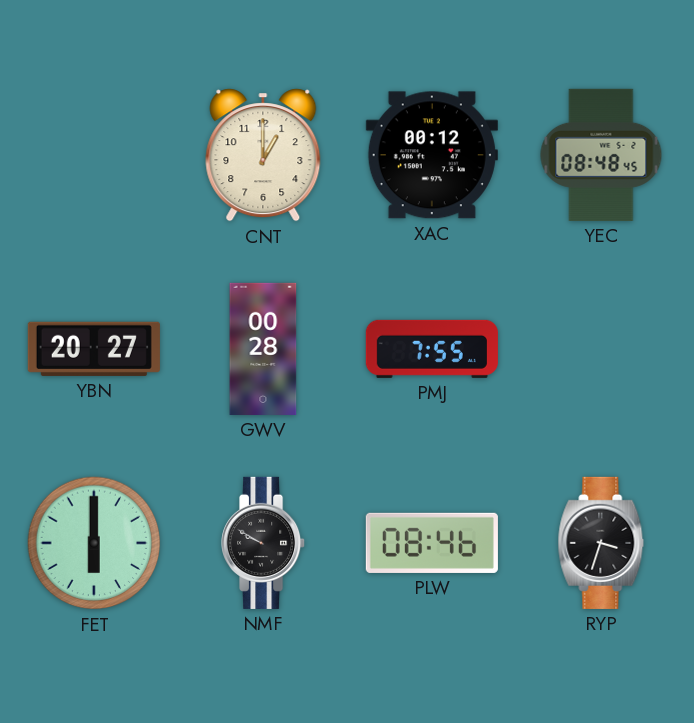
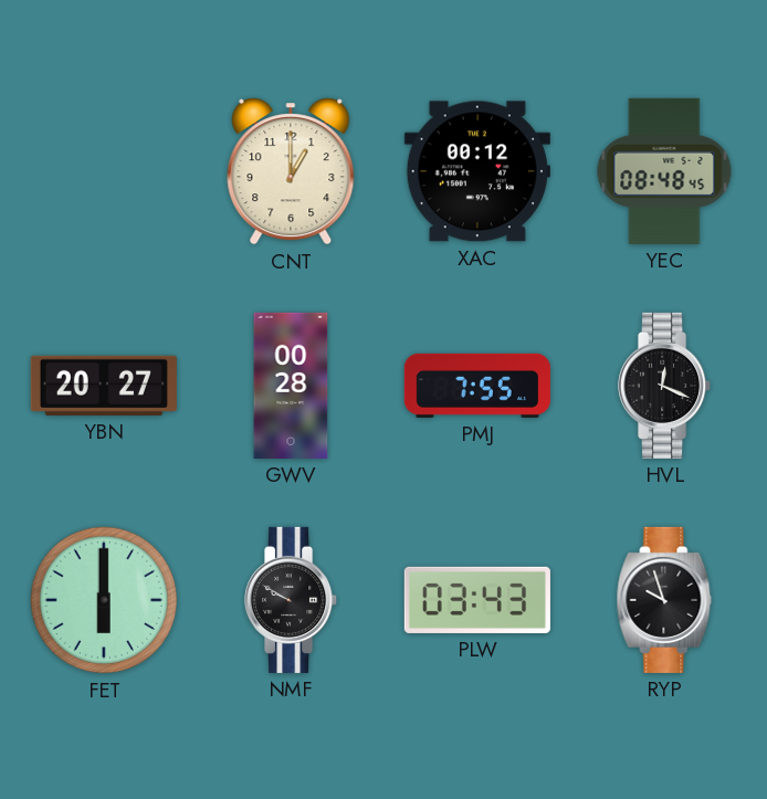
HVL: none -> 12:19 (665, 386)
PLW: 08:46 -> 03:43 (477, 600)
RYP: 3:33 -> 9:57 (664, 600)
